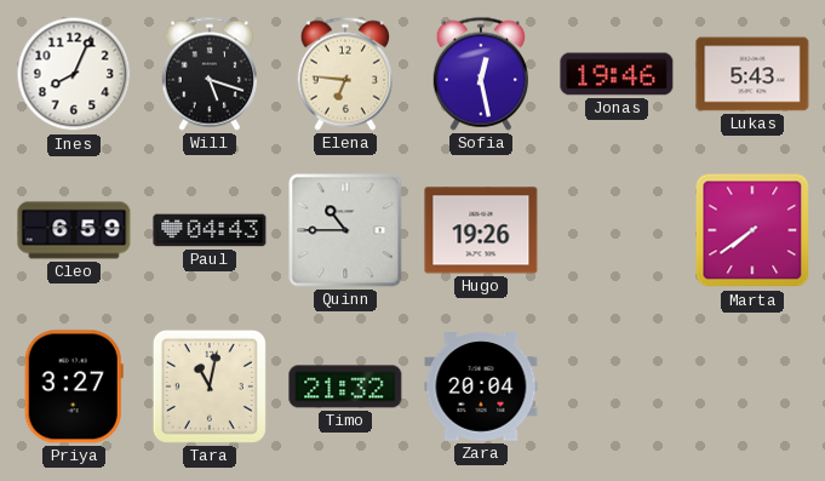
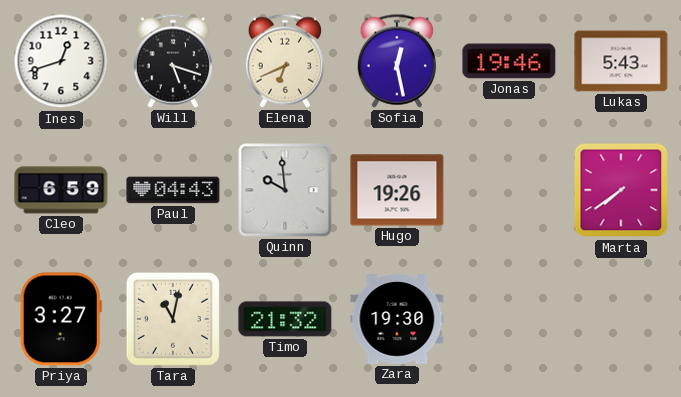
Ines: 8:04 -> 12:42 (61, 61)
Elena: 6:46 -> 6:41 (284, 61)
Quinn: 10:45 -> 9:59 (285, 190)
Zara: 20:04 -> 19:30 (397, 319)
